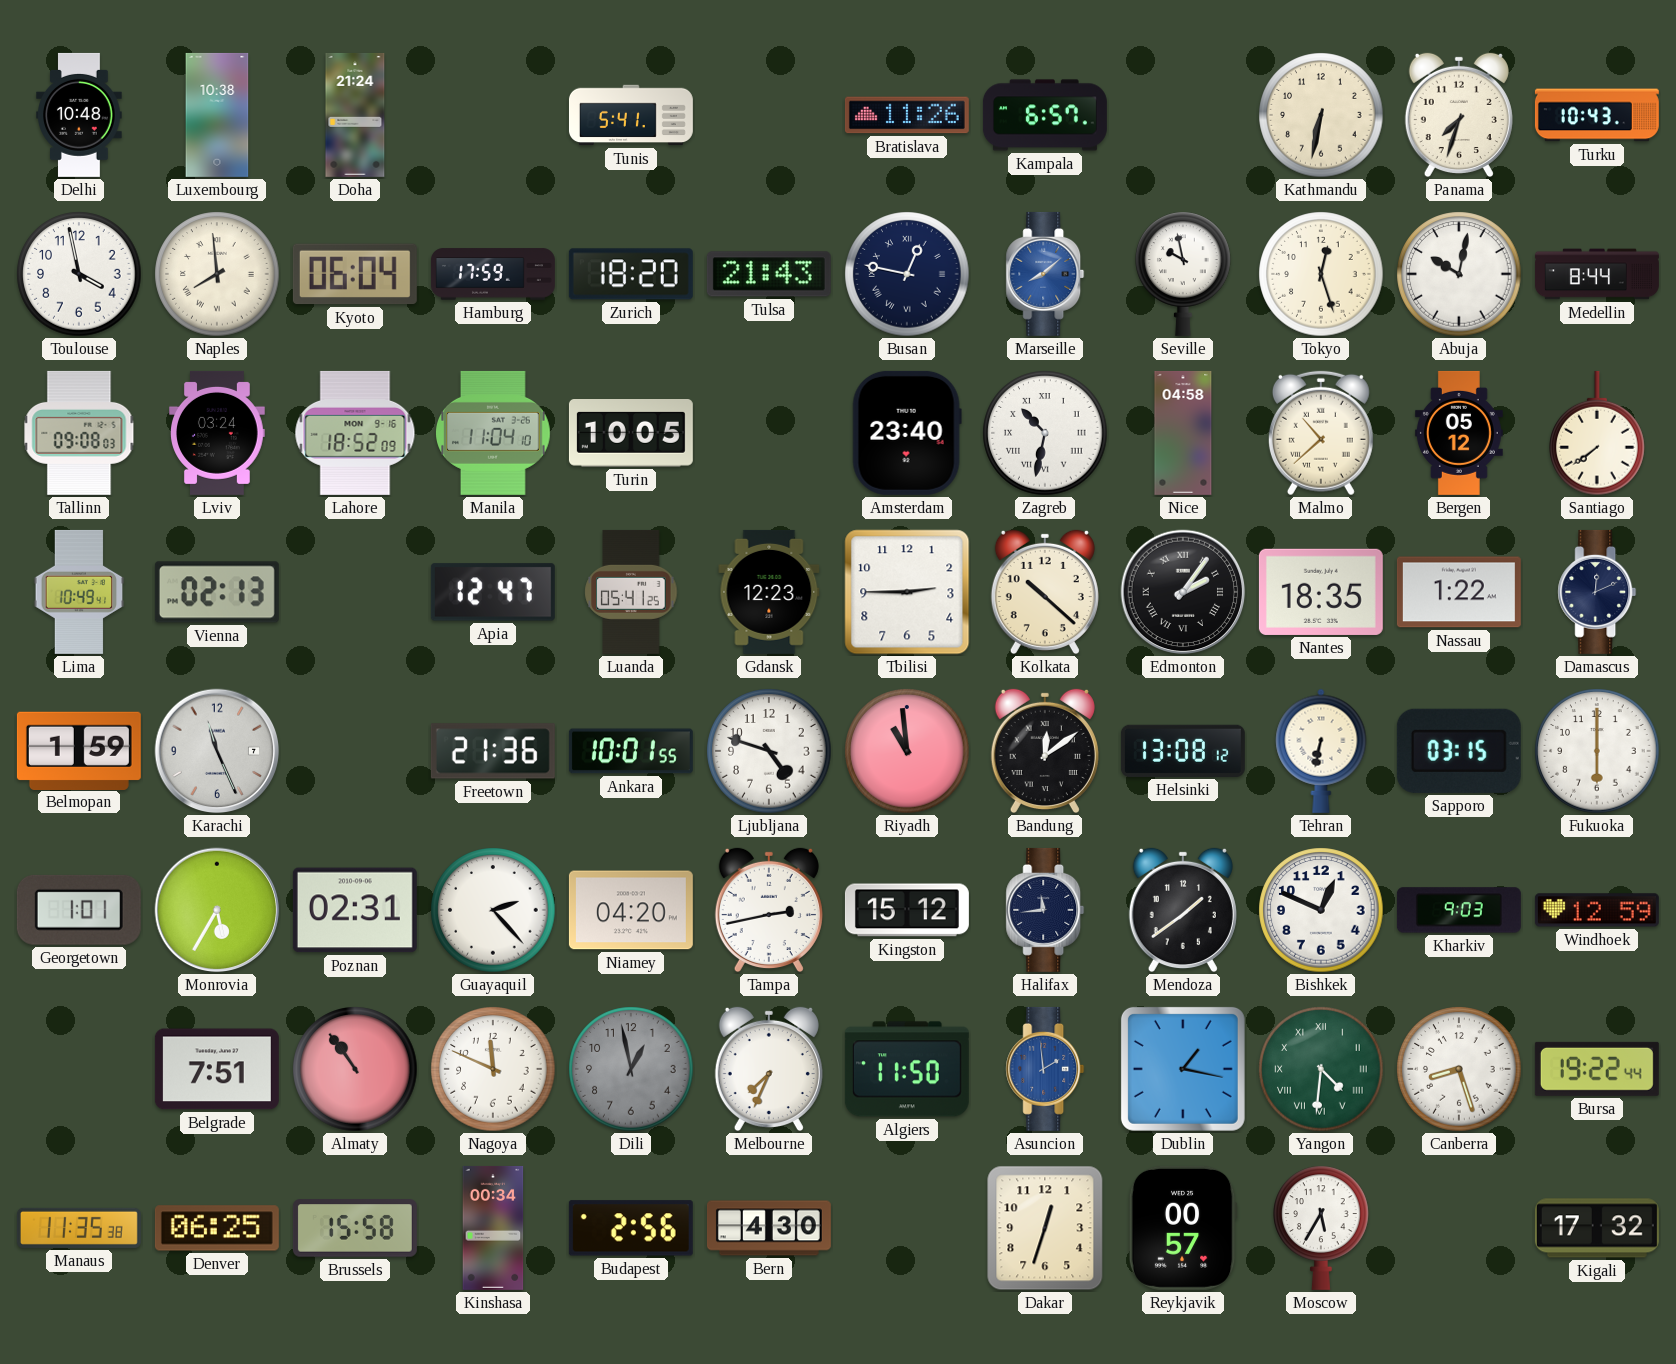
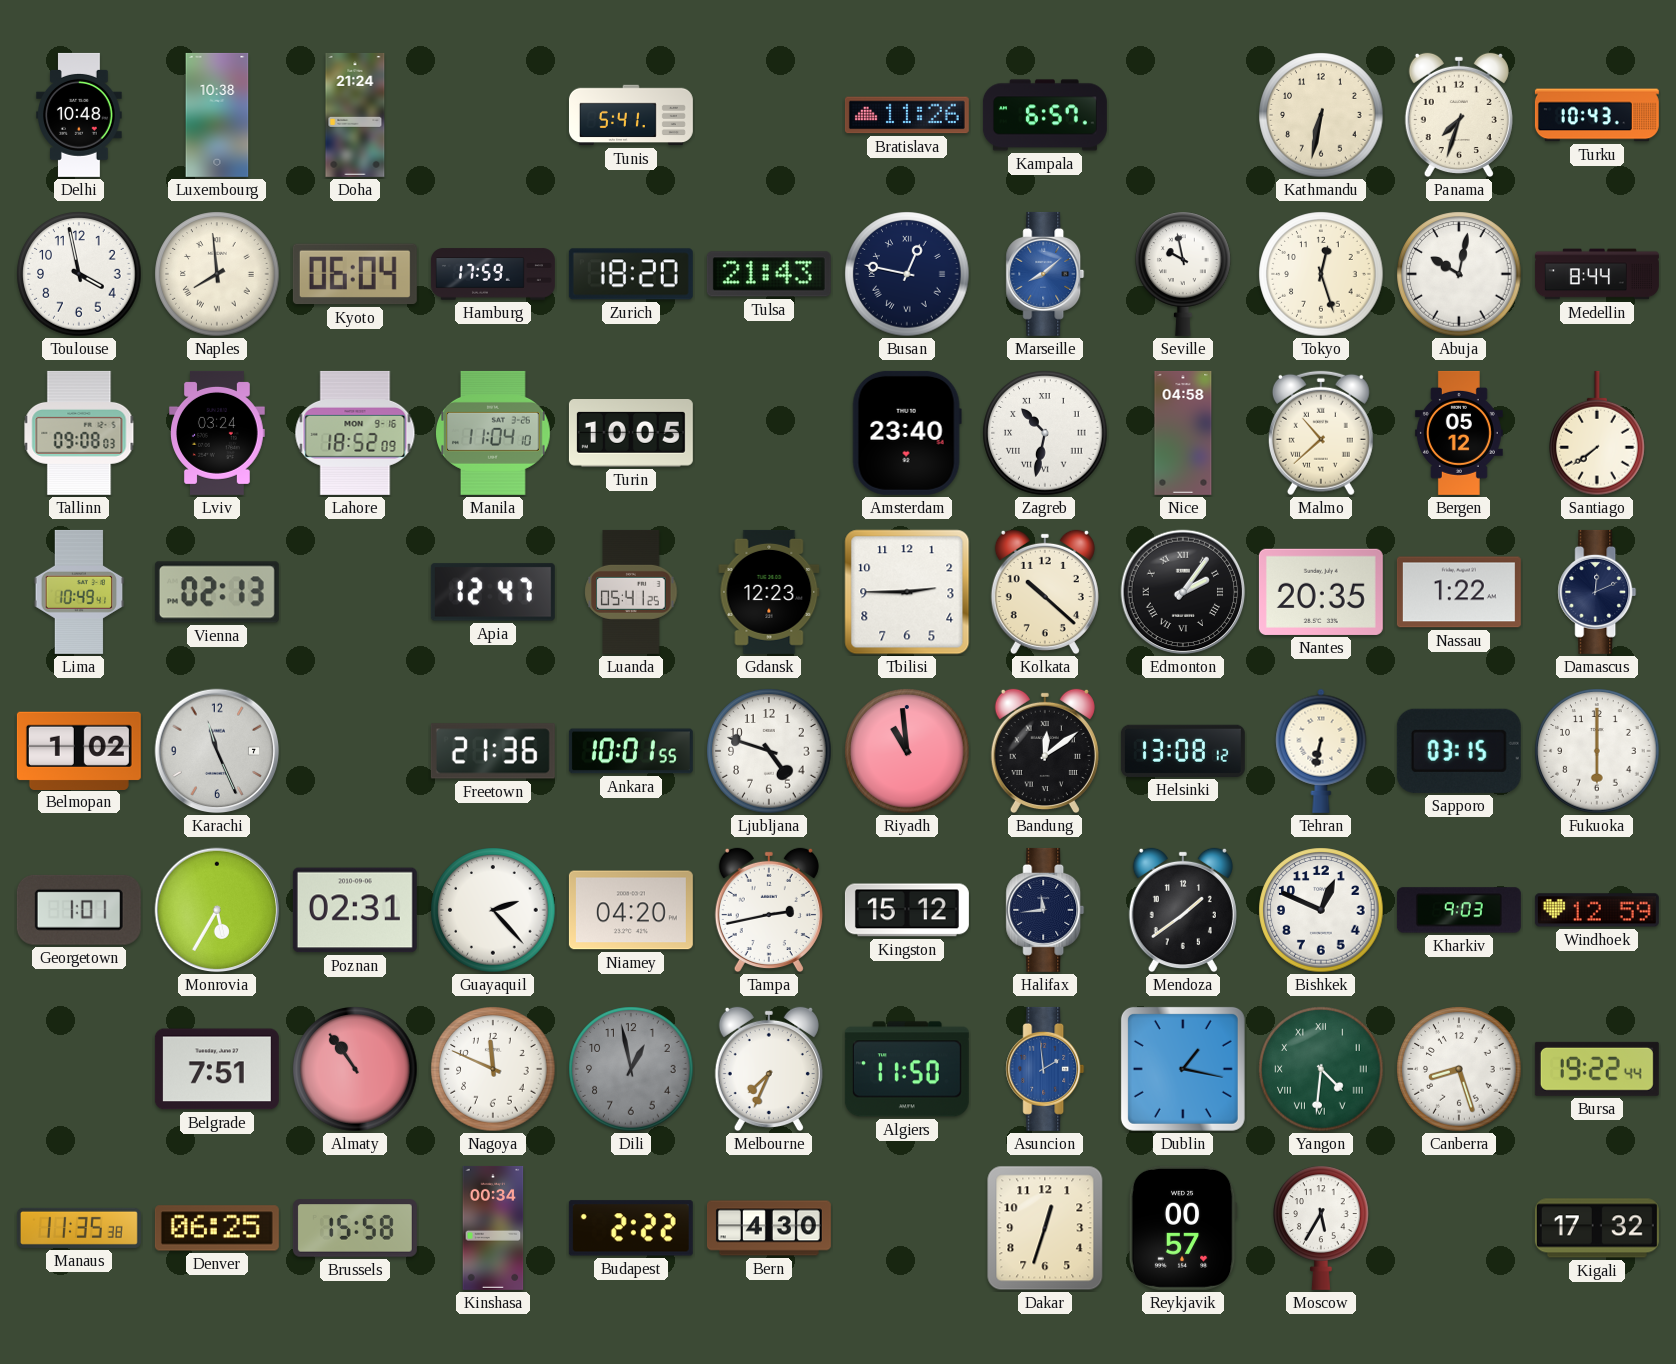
Nantes: 18:35 -> 20:35 (1321, 592)
Belmopan: 1:59 -> 1:02 (79, 750)
Budapest: 2:56 -> 2:22 (631, 1228)
